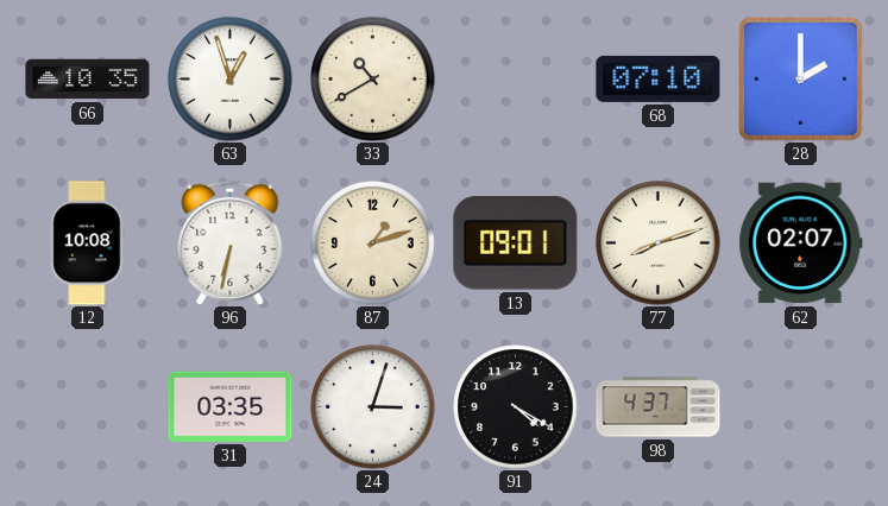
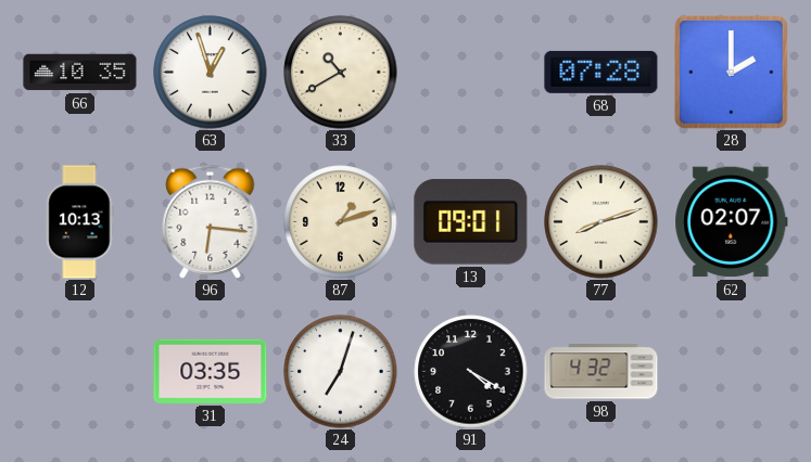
68: 07:10 -> 07:28 (601, 72)
12: 10:08 -> 10:13 (79, 222)
96: 6:32 -> 6:16 (211, 221)
24: 3:03 -> 7:03 (341, 372)
98: 4:37 -> 4:32 (601, 372)
